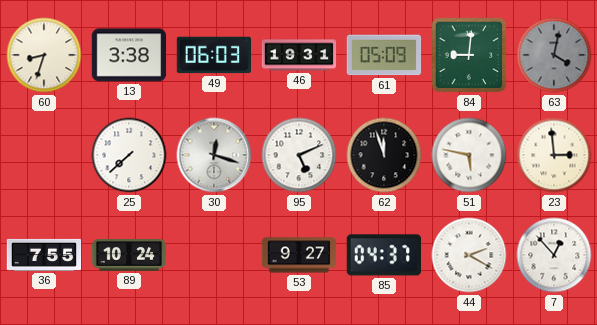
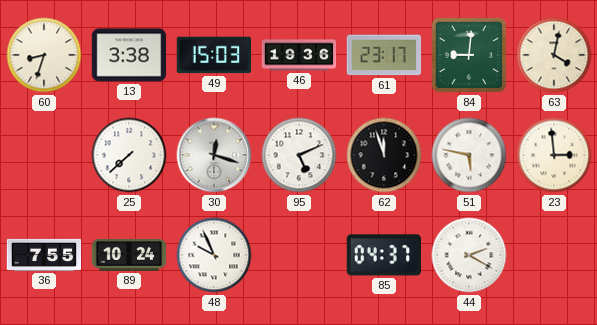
49: 06:03 -> 15:03 (214, 55)
46: 19:31 -> 19:36 (299, 55)
61: 05:09 -> 23:17 (384, 55)
63 dial: grey -> cream (554, 55)
48: none -> 9:56 (214, 255)
53: 9:27 -> none (299, 255)
7: 12:53 -> none (554, 255)
